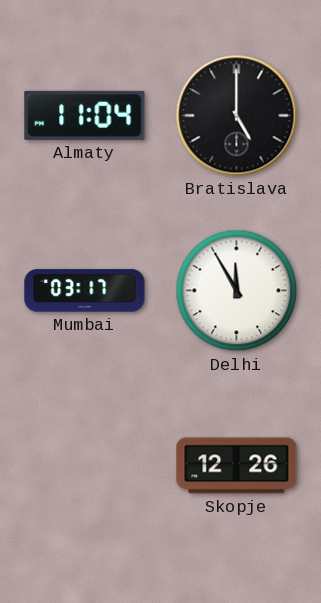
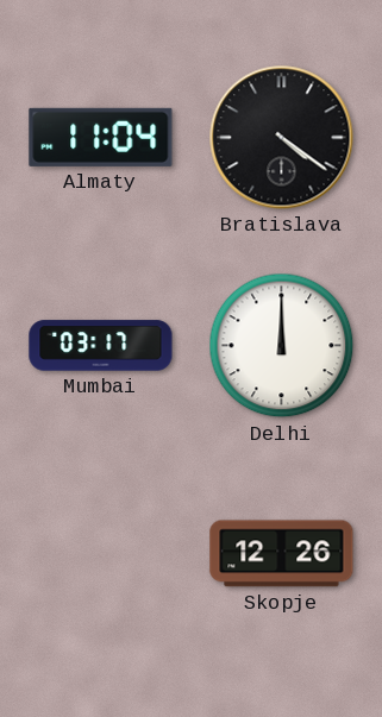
Bratislava: 5:00 -> 4:21 (282, 138)
Delhi: 11:55 -> 12:00 (282, 346)
